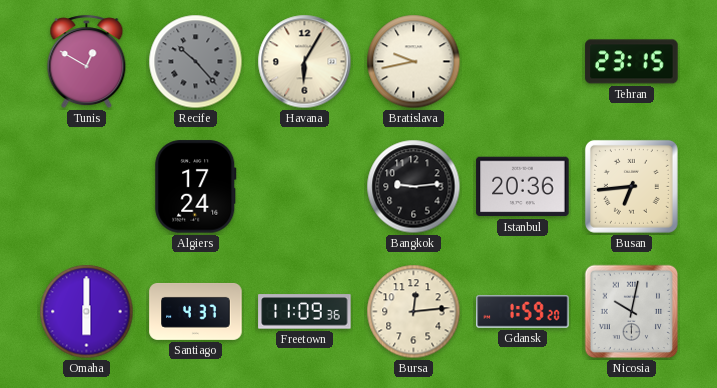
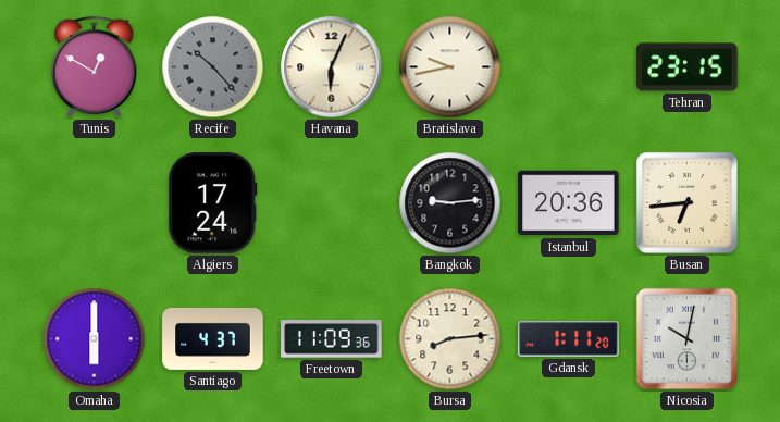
Havana: 6:05 -> 6:04 (332, 67)
Bursa: 12:14 -> 8:14 (450, 339)
Gdansk: 1:59 -> 1:11 (569, 339)
